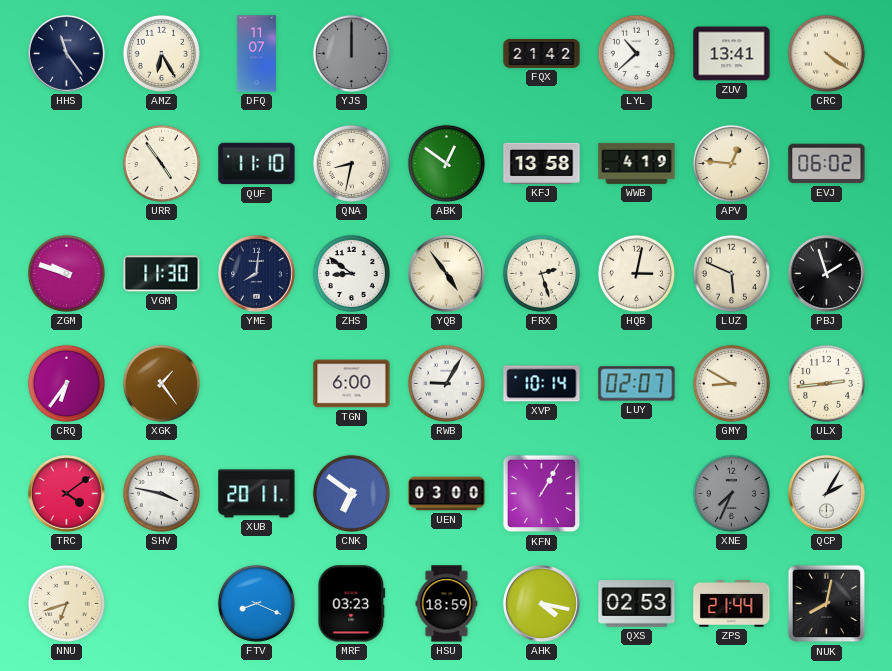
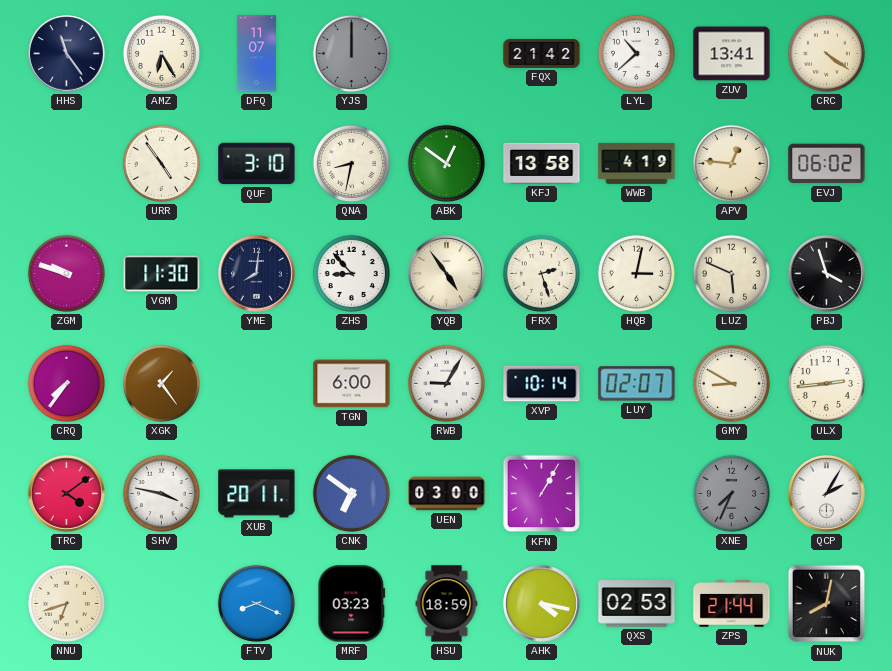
QUF: 11:10 -> 3:10 (257, 164)
ZHS: 8:51 -> 8:53 (351, 273)
PBJ: 1:57 -> 3:57 (827, 274)
CRQ: 6:36 -> 7:36 (66, 383)
